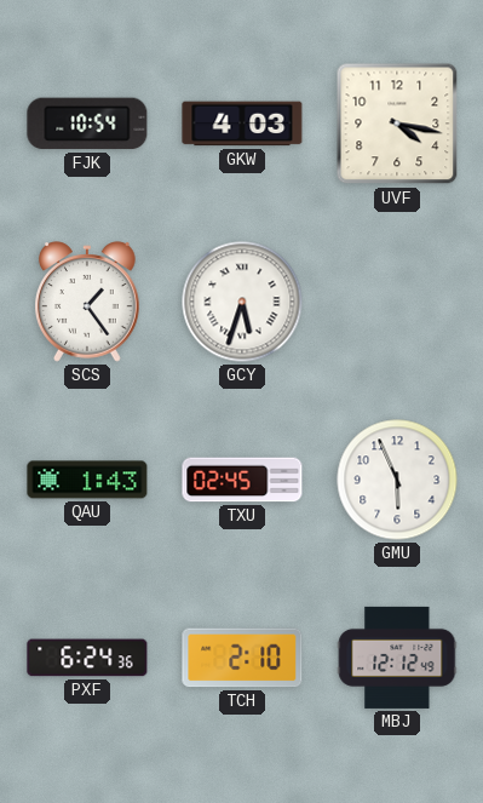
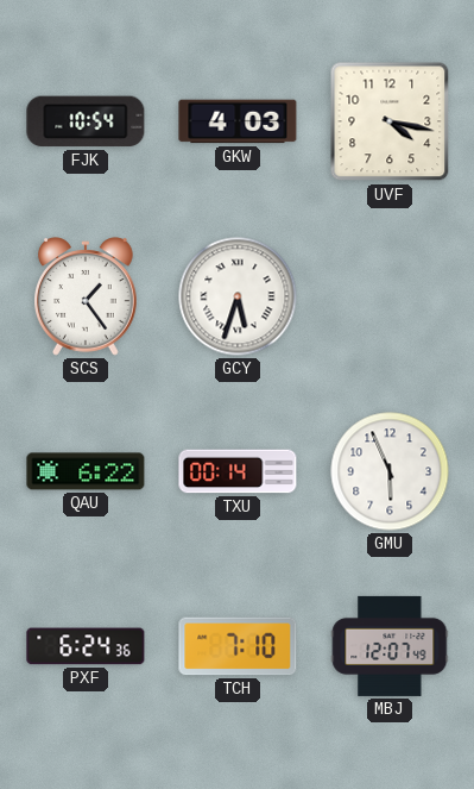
QAU: 1:43 -> 6:22 (86, 471)
TXU: 02:45 -> 00:14 (238, 471)
TCH: 2:10 -> 7:10 (238, 646)
MBJ: 12:12 -> 12:07 (390, 646)
